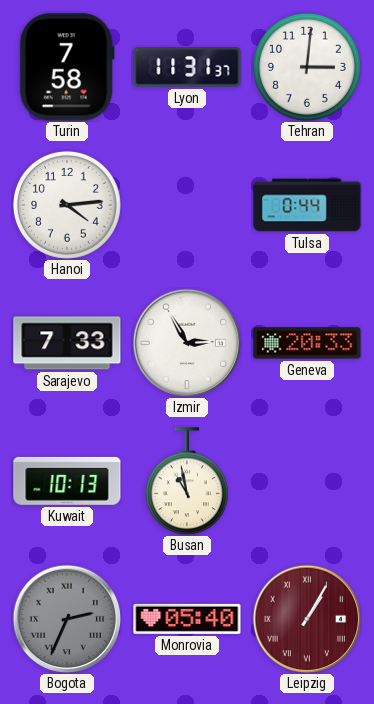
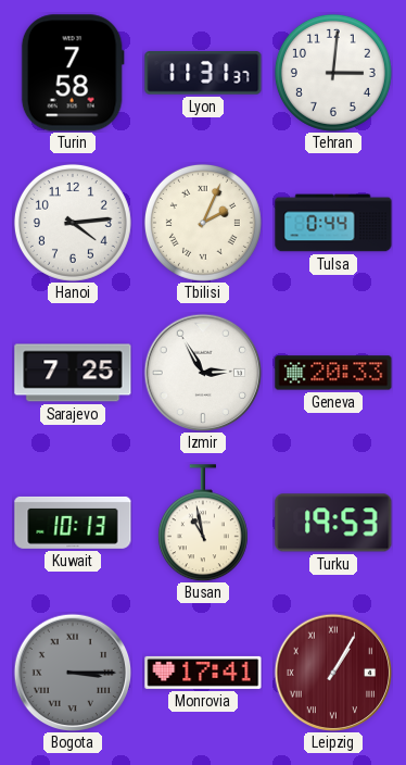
Tbilisi: none -> 2:04 (203, 223)
Sarajevo: 7:33 -> 7:25 (73, 373)
Turku: none -> 19:53 (333, 523)
Bogota: 2:34 -> 3:15 (73, 673)
Monrovia: 05:40 -> 17:41 (203, 673)
